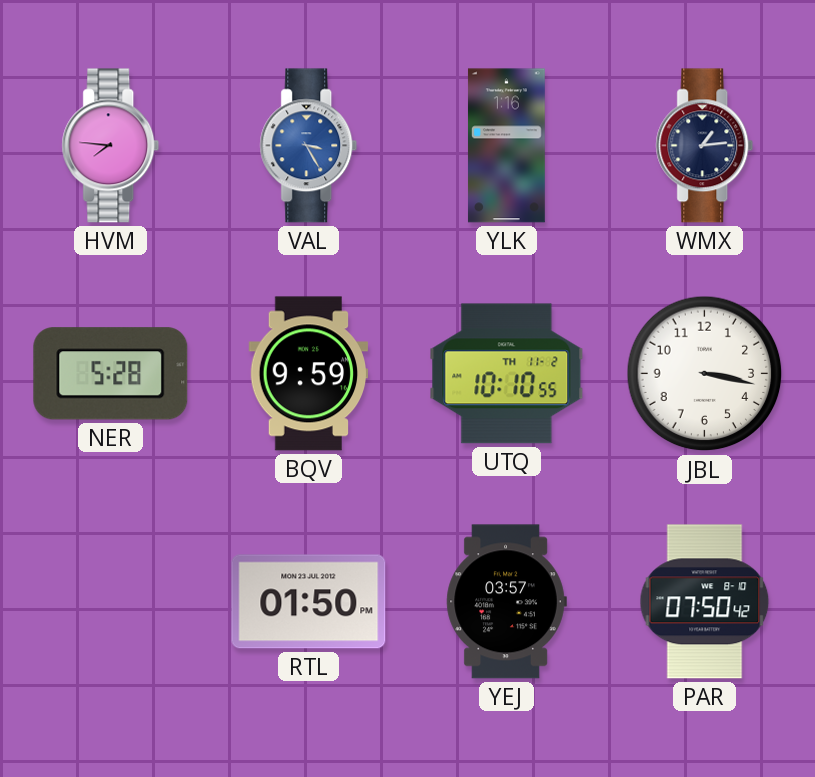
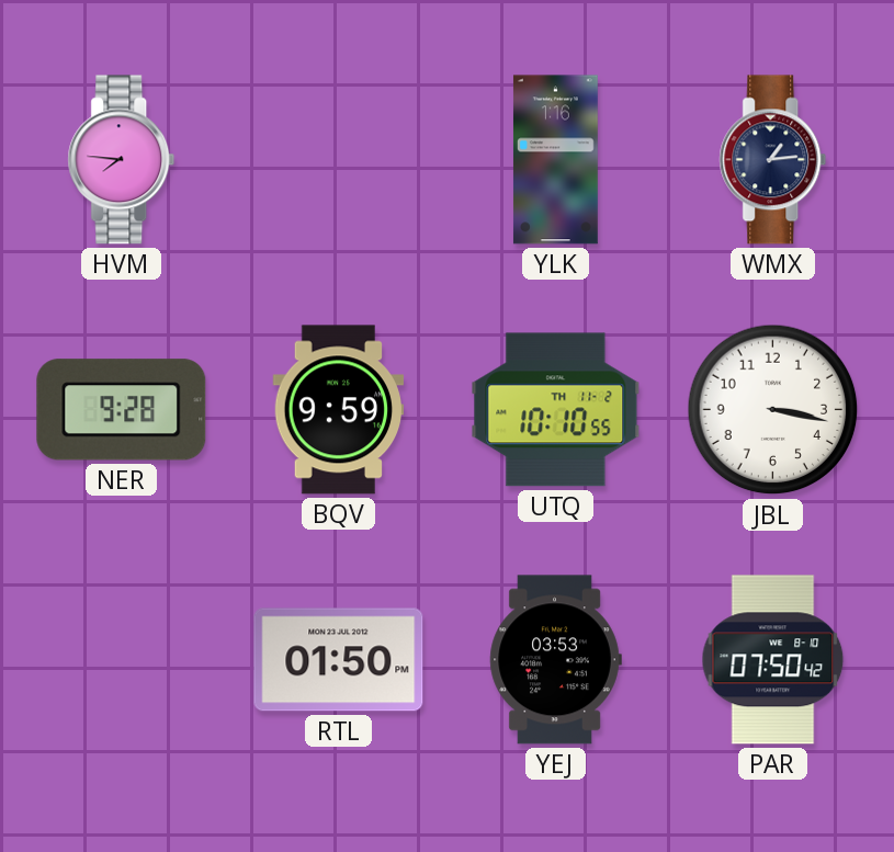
VAL: 3:25 -> none (309, 146)
NER: 5:28 -> 9:28 (122, 410)
YEJ: 03:57 -> 03:53 (555, 660)
